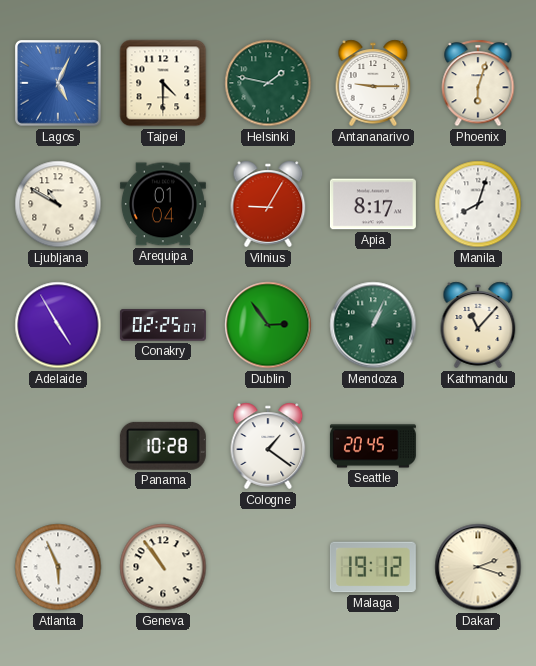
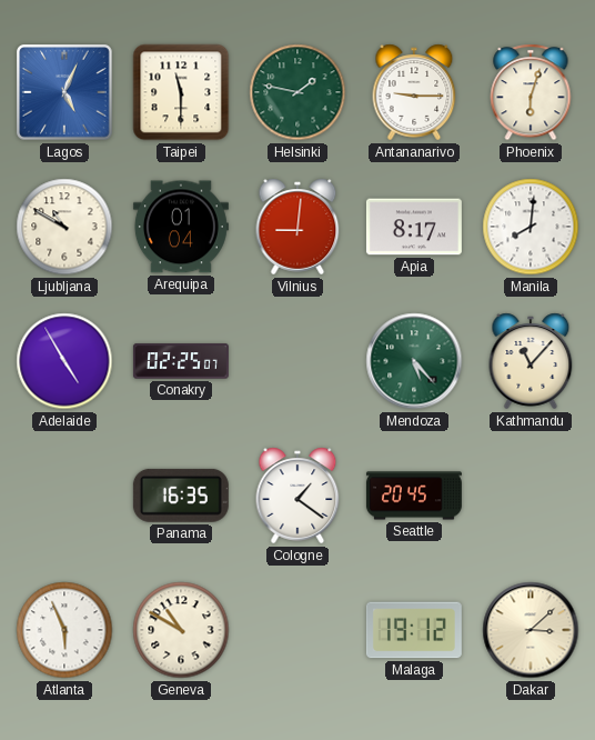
Taipei: 4:30 -> 11:30 (181, 92)
Vilnius: 9:05 -> 9:01 (297, 227)
Manila: 8:03 -> 8:01 (531, 227)
Dublin: 2:54 -> none (268, 325)
Mendoza: 1:04 -> 5:23 (414, 361)
Panama: 10:28 -> 16:35 (181, 496)
Geneva: 10:54 -> 10:50 (181, 630)
Dakar: 2:18 -> 3:08 (531, 630)
